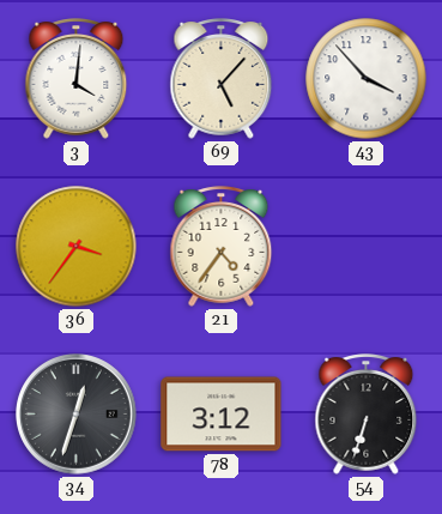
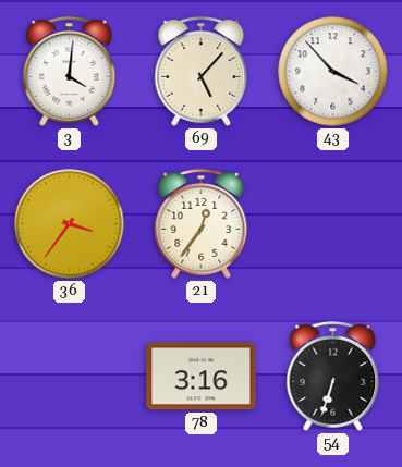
21: 4:36 -> 12:36 (202, 224)
34: 12:33 -> none (77, 415)
78: 3:12 -> 3:16 (202, 377)
